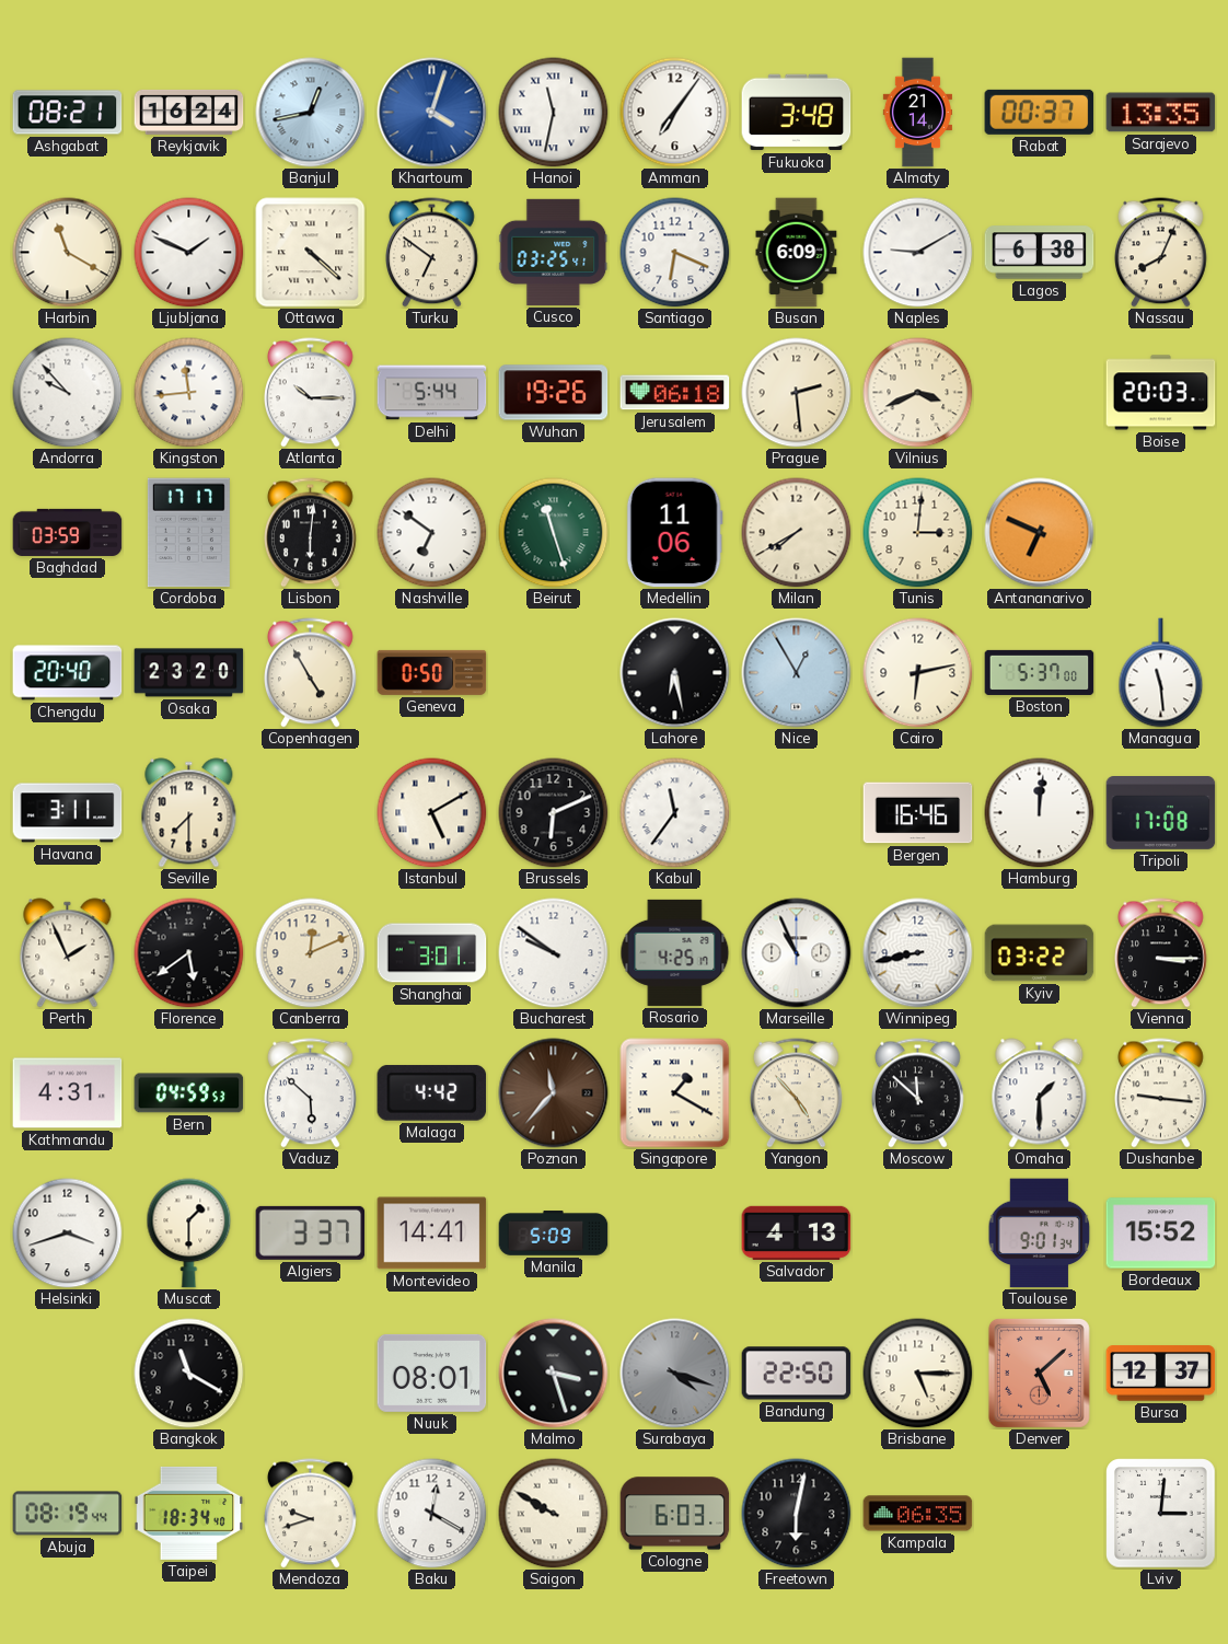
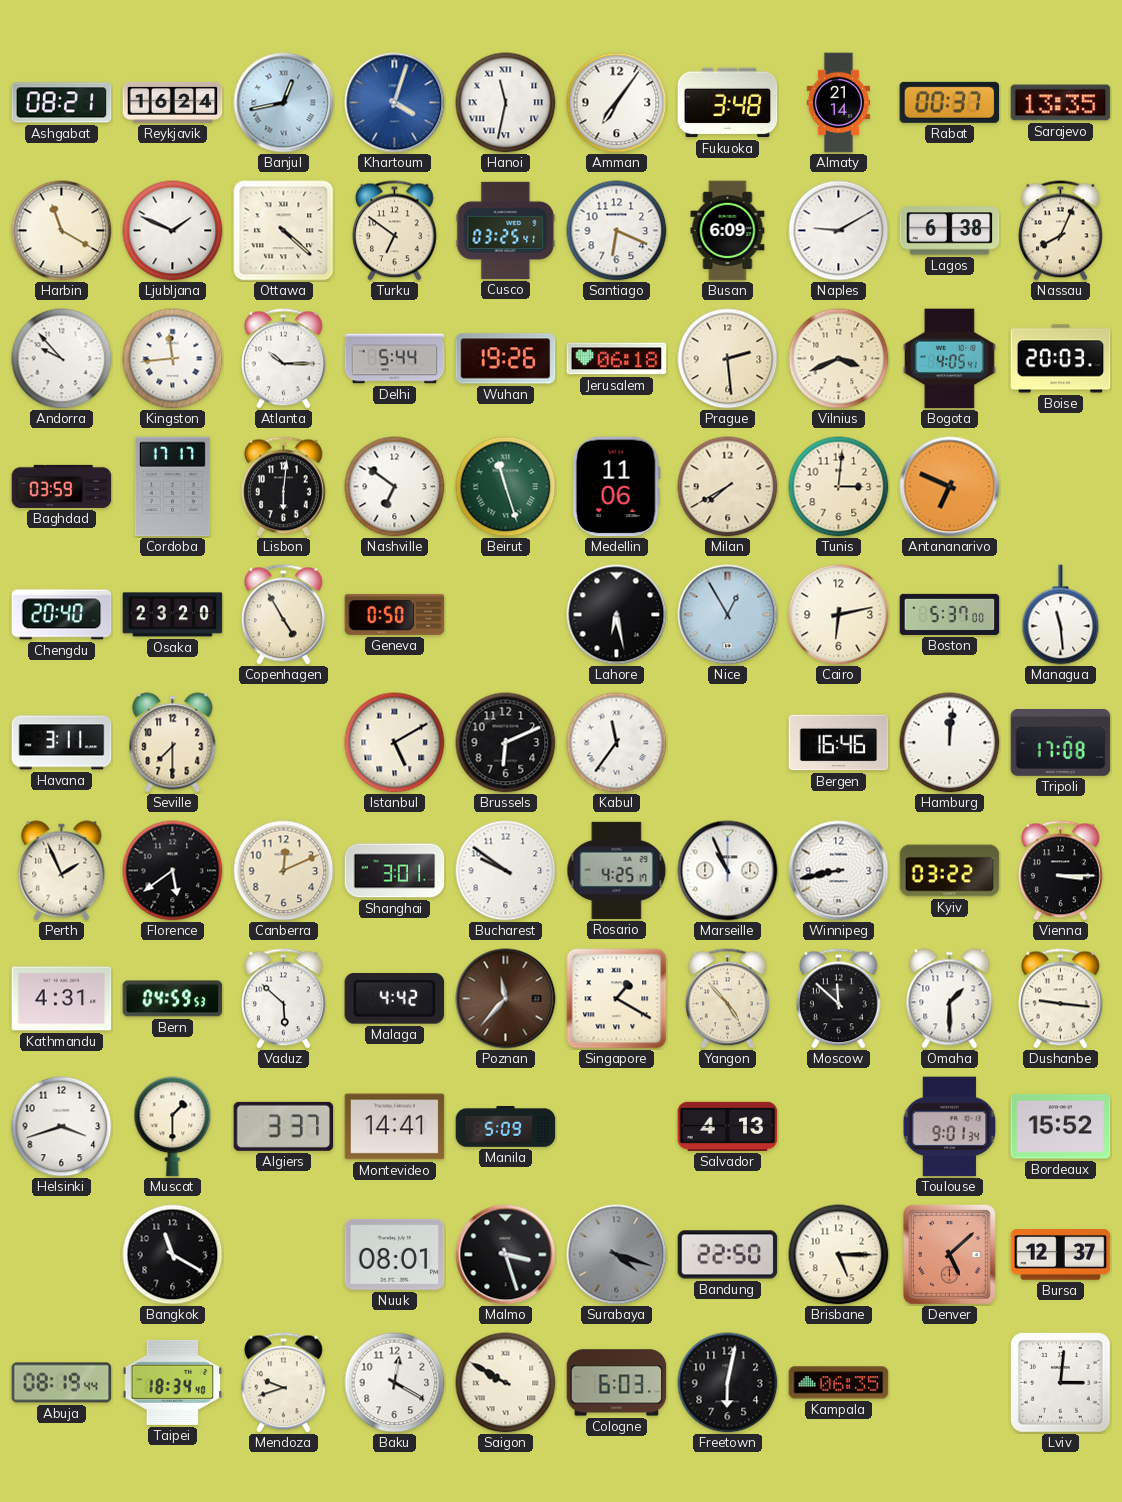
Bogota: none -> 4:05 (949, 359)
